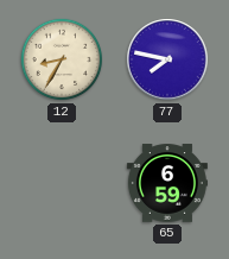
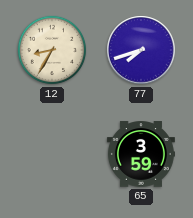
77: 7:47 -> 7:42 (141, 50)
65: 6:59 -> 3:59 (141, 154)
